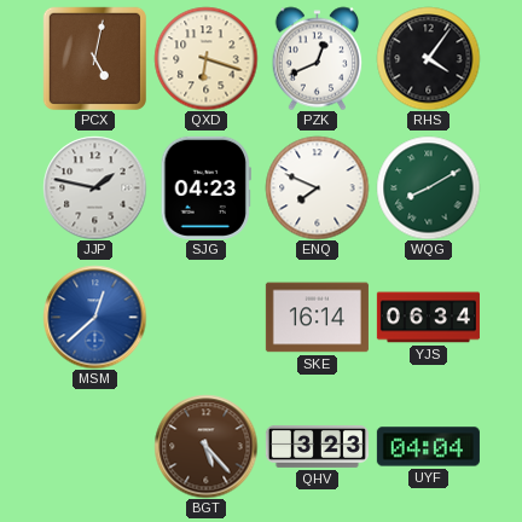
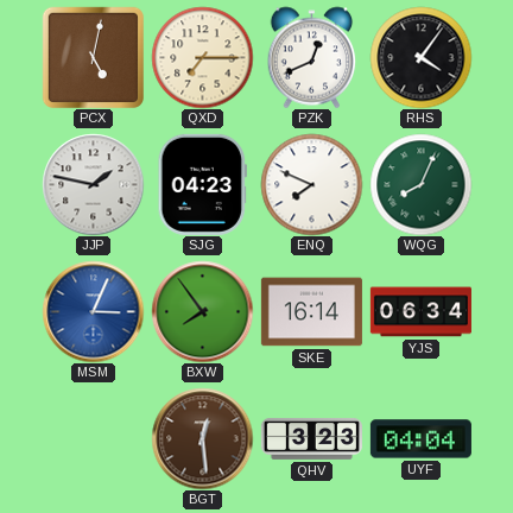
QXD: 6:18 -> 7:15 (202, 57)
WQG: 8:10 -> 8:04 (420, 184)
MSM: 12:38 -> 3:04 (93, 311)
BXW: none -> 7:54 (202, 311)
BGT: 5:23 -> 12:29 (202, 438)
